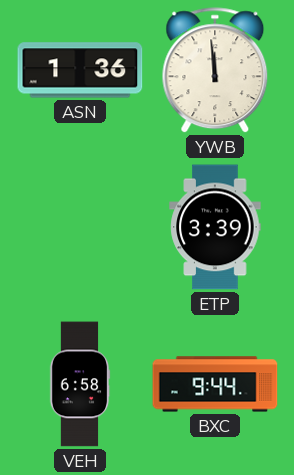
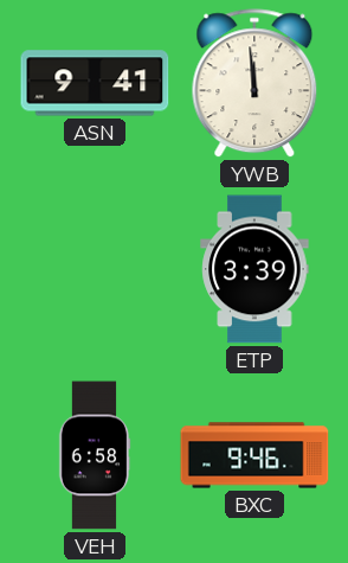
ASN: 1:36 -> 9:41 (95, 83)
BXC: 9:44 -> 9:46 (254, 455)
